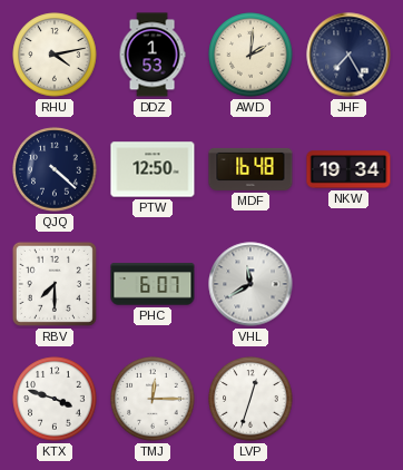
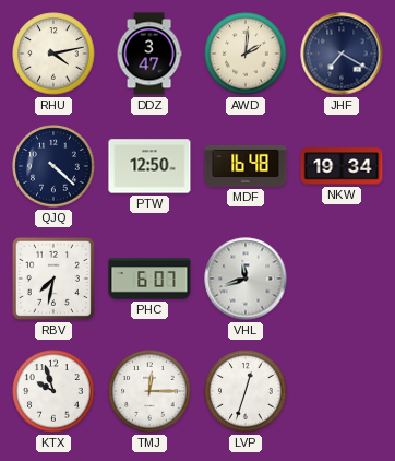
DDZ: 1:53 -> 3:47 (149, 54)
JHF: 7:25 -> 7:20 (342, 54)
RBV: 7:30 -> 7:32 (53, 279)
VHL: 11:40 -> 11:42 (246, 279)
KTX: 3:48 -> 9:57 (53, 391)
